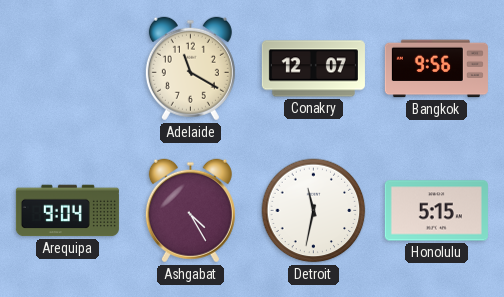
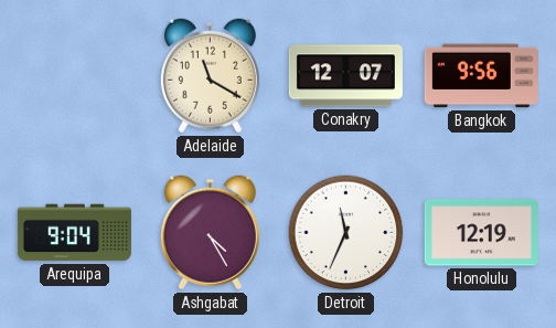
Detroit: 11:32 -> 11:34 (346, 233)
Honolulu: 5:15 -> 12:19 (481, 233)
